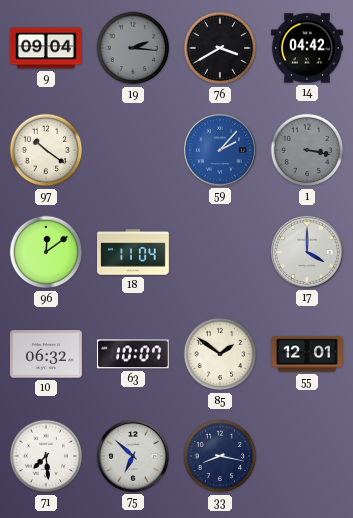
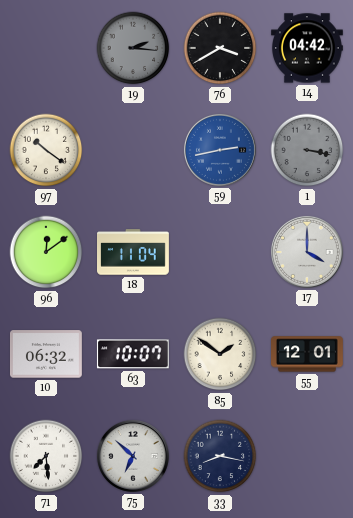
9: 09:04 -> none (47, 48)
59: 2:07 -> 2:43 (220, 150)
